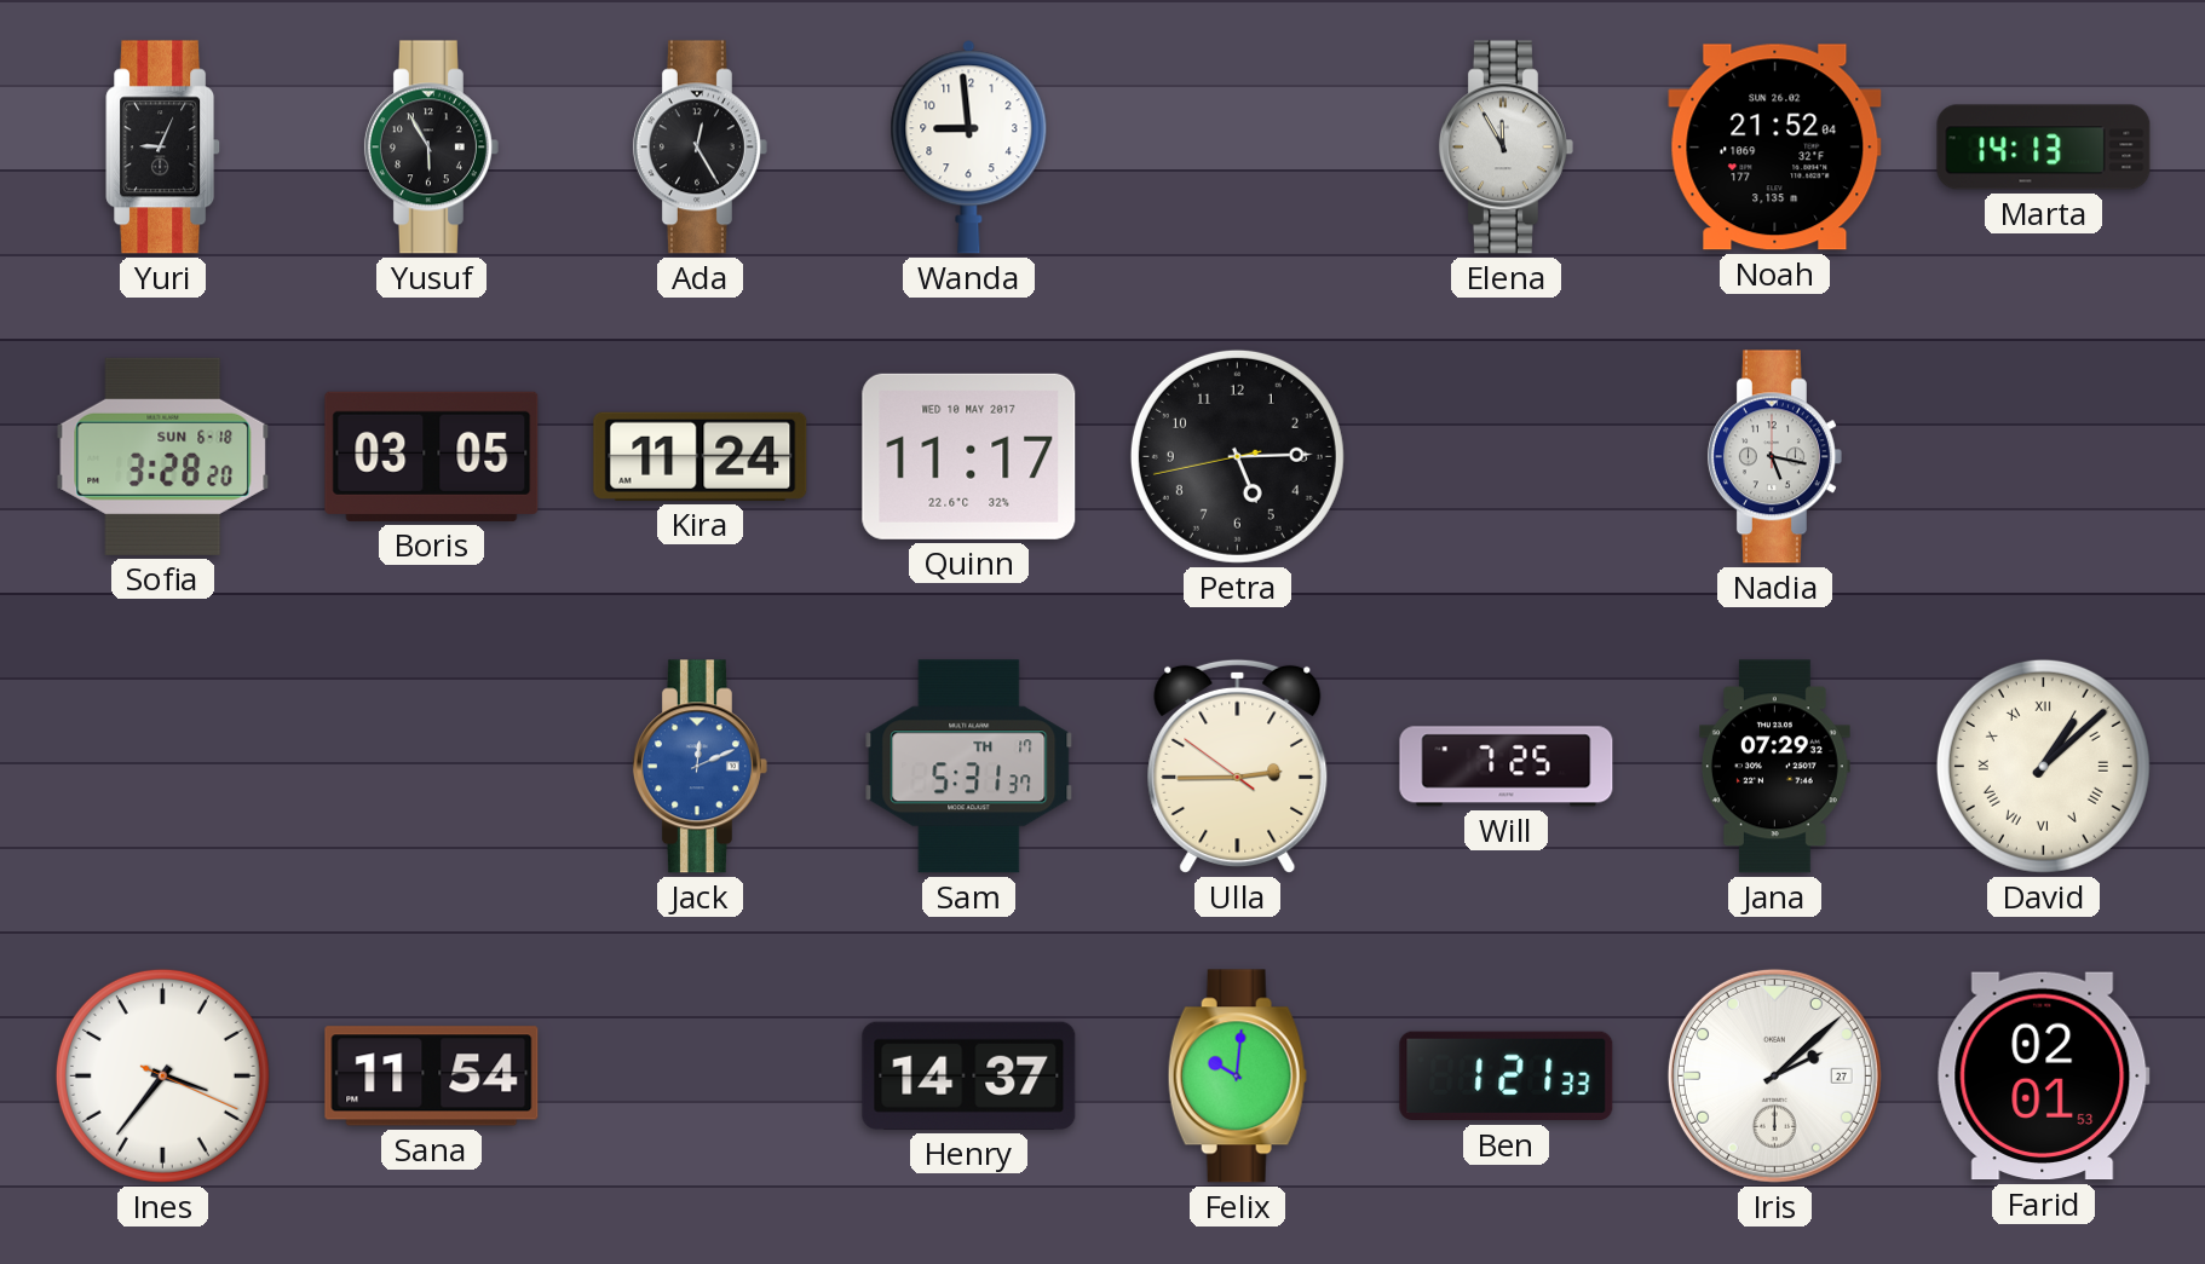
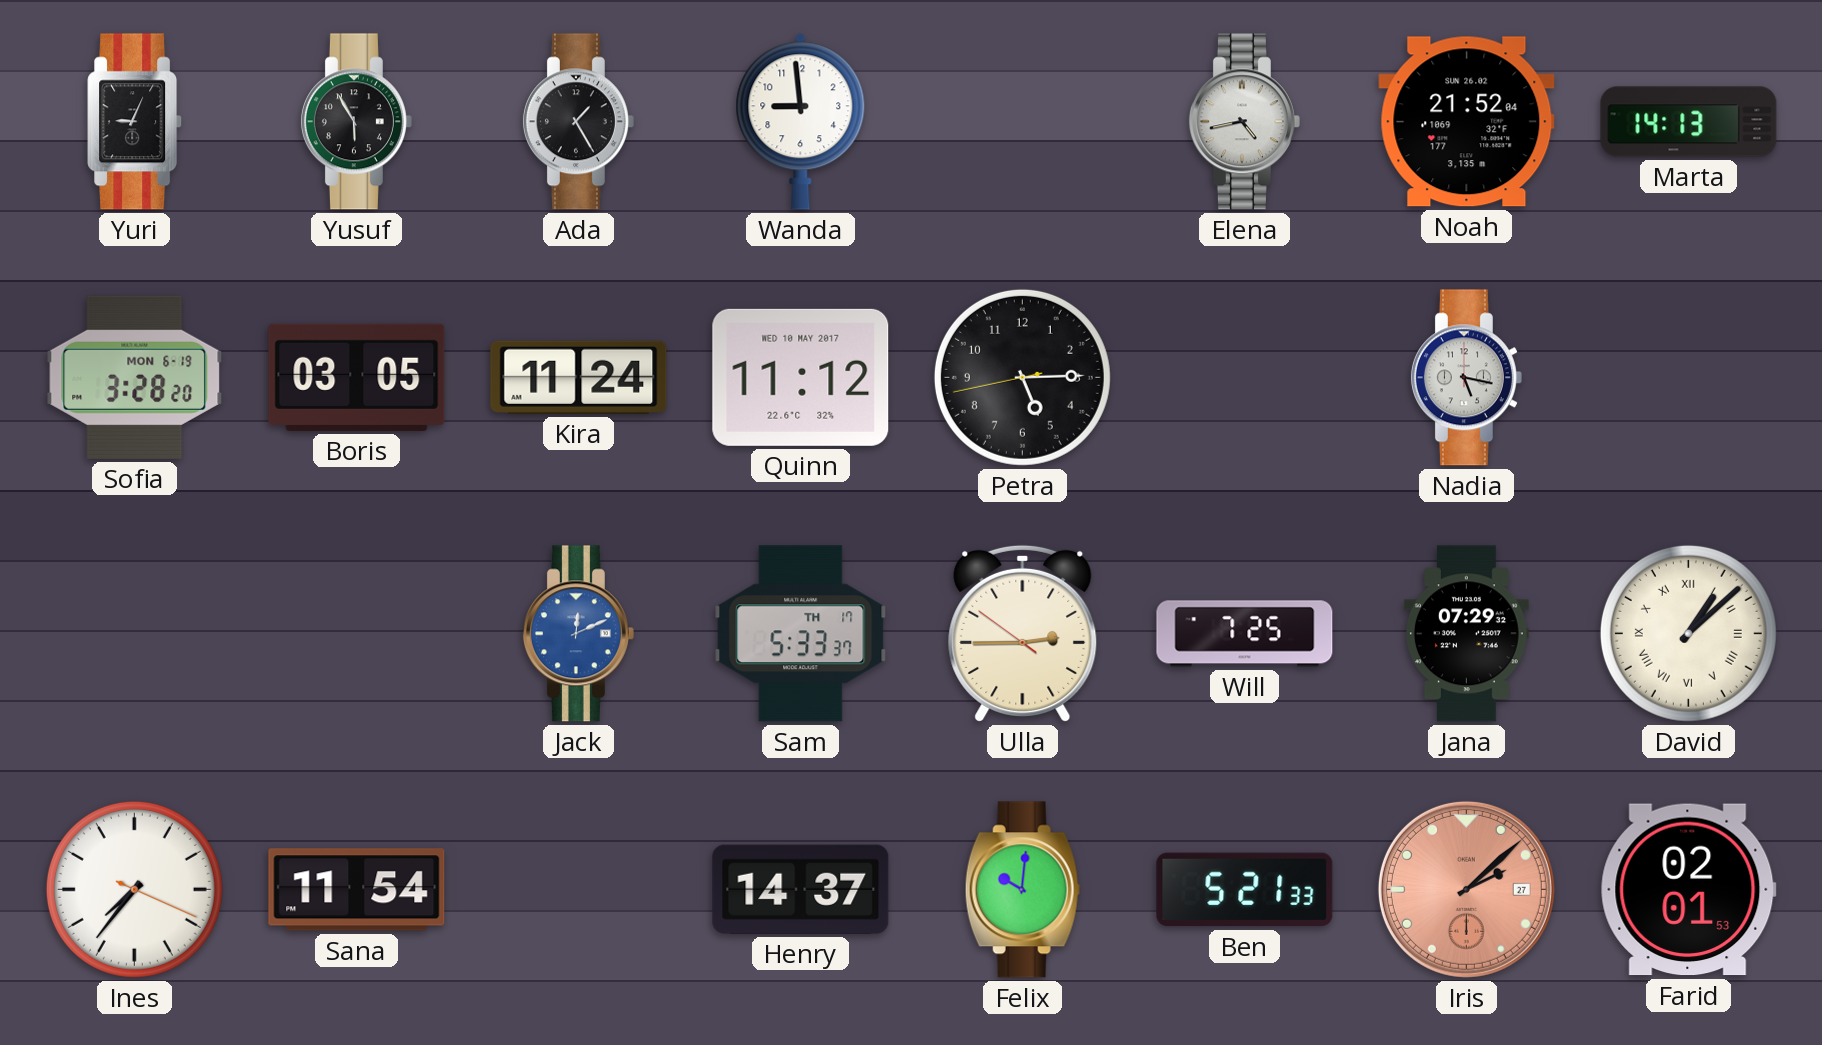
Ada: 12:25 -> 1:25 (578, 122)
Elena: 11:55 -> 4:43 (1244, 122)
Sofia date: SUN 6-18 -> MON 6-19 (135, 377)
Quinn: 11:17 -> 11:12 (801, 377)
Sam: 5:31 -> 5:33 (801, 634)
Ines: 3:36 -> 7:36 (134, 889)
Ben: 1:21 -> 5:21 (1245, 890)
Iris dial: white -> salmon (1466, 889)
